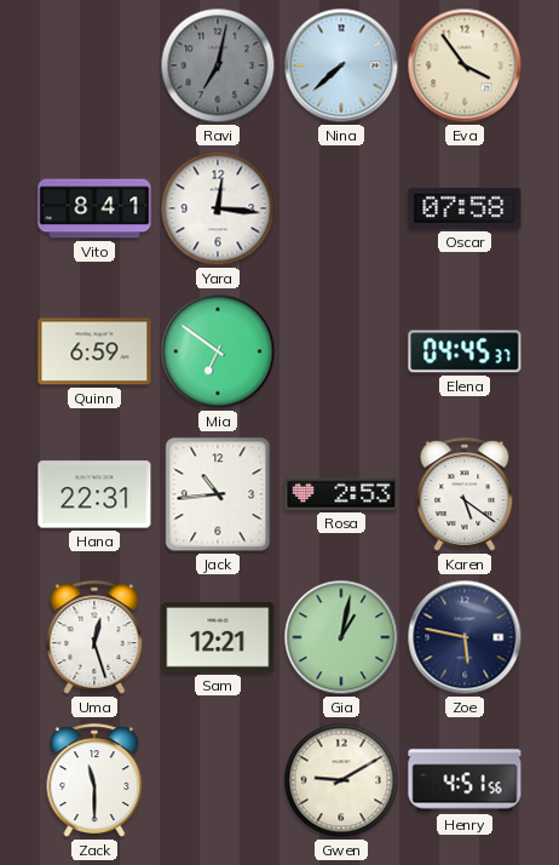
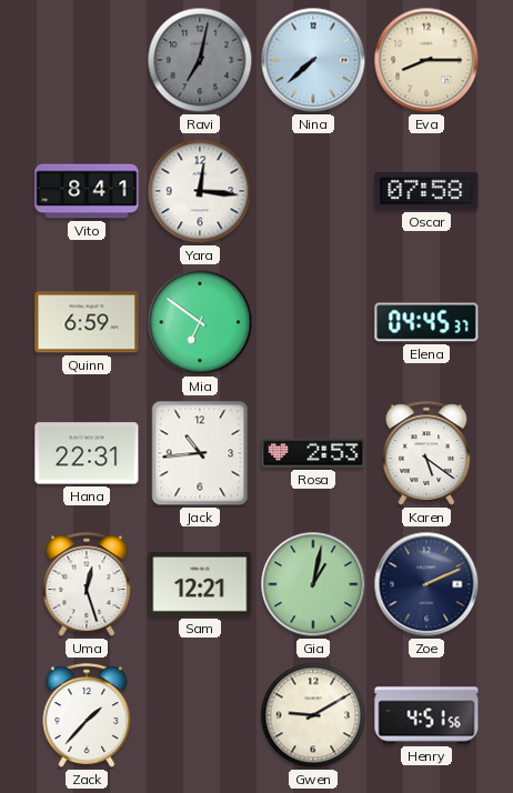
Eva: 3:54 -> 8:15 (426, 60)
Zoe: 5:47 -> 2:11 (426, 584)
Zack: 11:30 -> 1:37 (87, 715)
